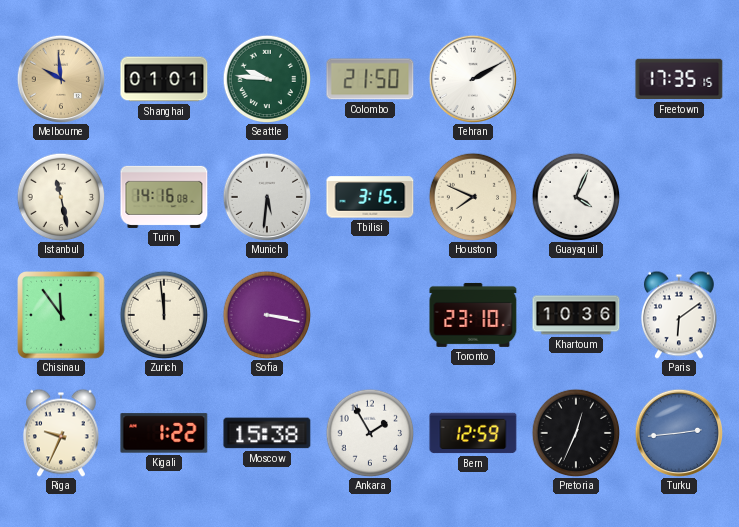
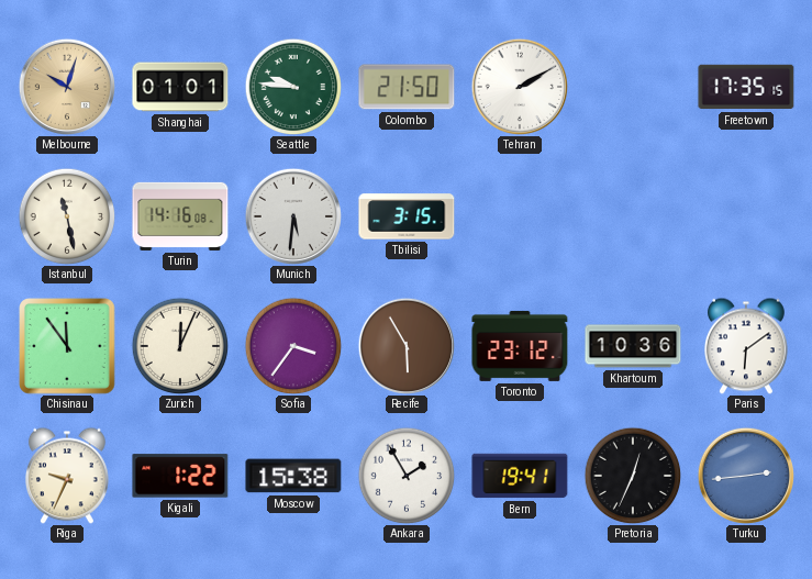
Melbourne: 9:59 -> 10:03 (66, 86)
Houston: 7:49 -> none (473, 197)
Guayaquil: 4:04 -> none (576, 197)
Zurich: 11:59 -> 12:04 (180, 346)
Sofia: 3:17 -> 3:36 (293, 346)
Recife: none -> 5:55 (405, 345)
Toronto: 23:10 -> 23:12 (520, 346)
Bern: 12:59 -> 19:41 (520, 476)
